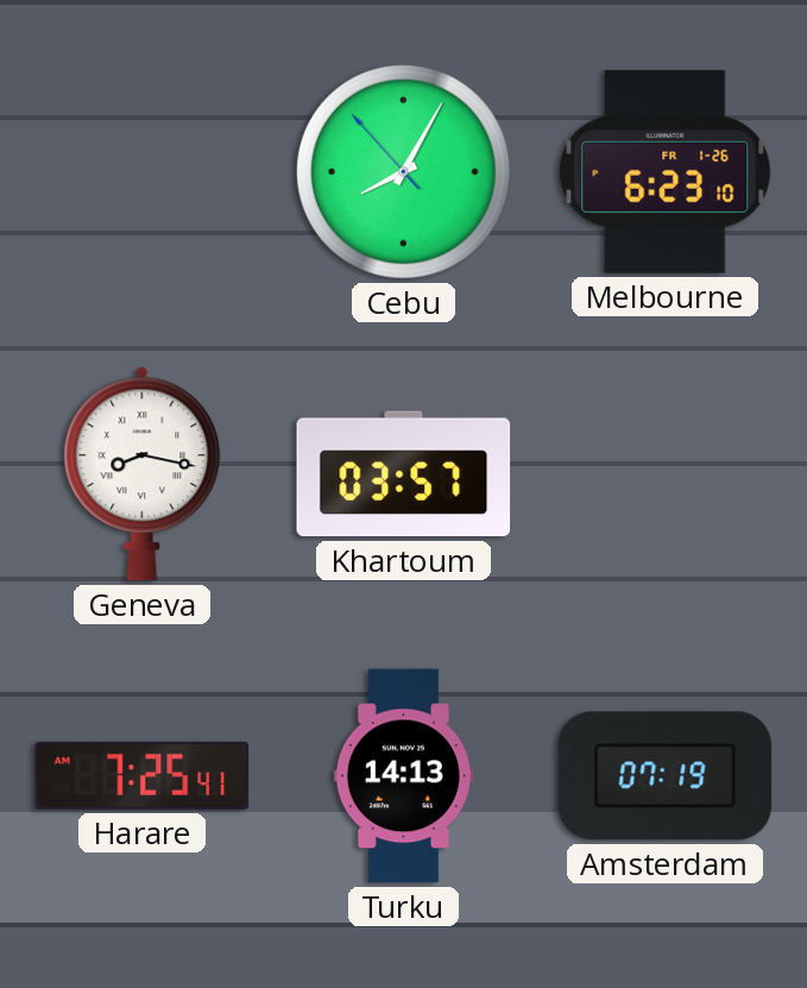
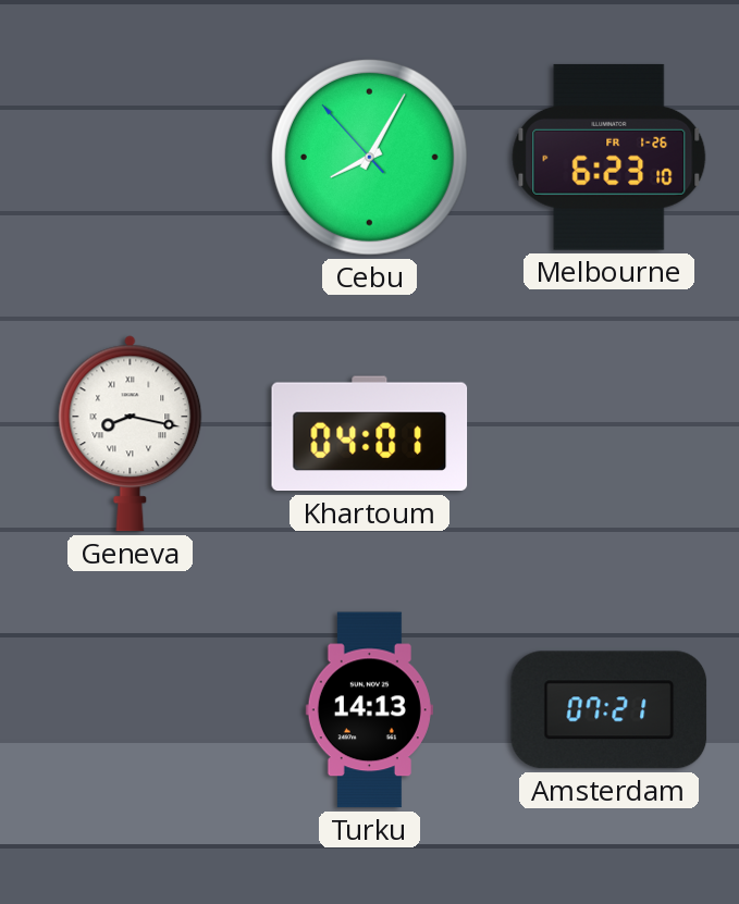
Khartoum: 03:57 -> 04:01 (370, 434)
Harare: 7:25 -> none (143, 775)
Amsterdam: 07:19 -> 07:21 (609, 710)
